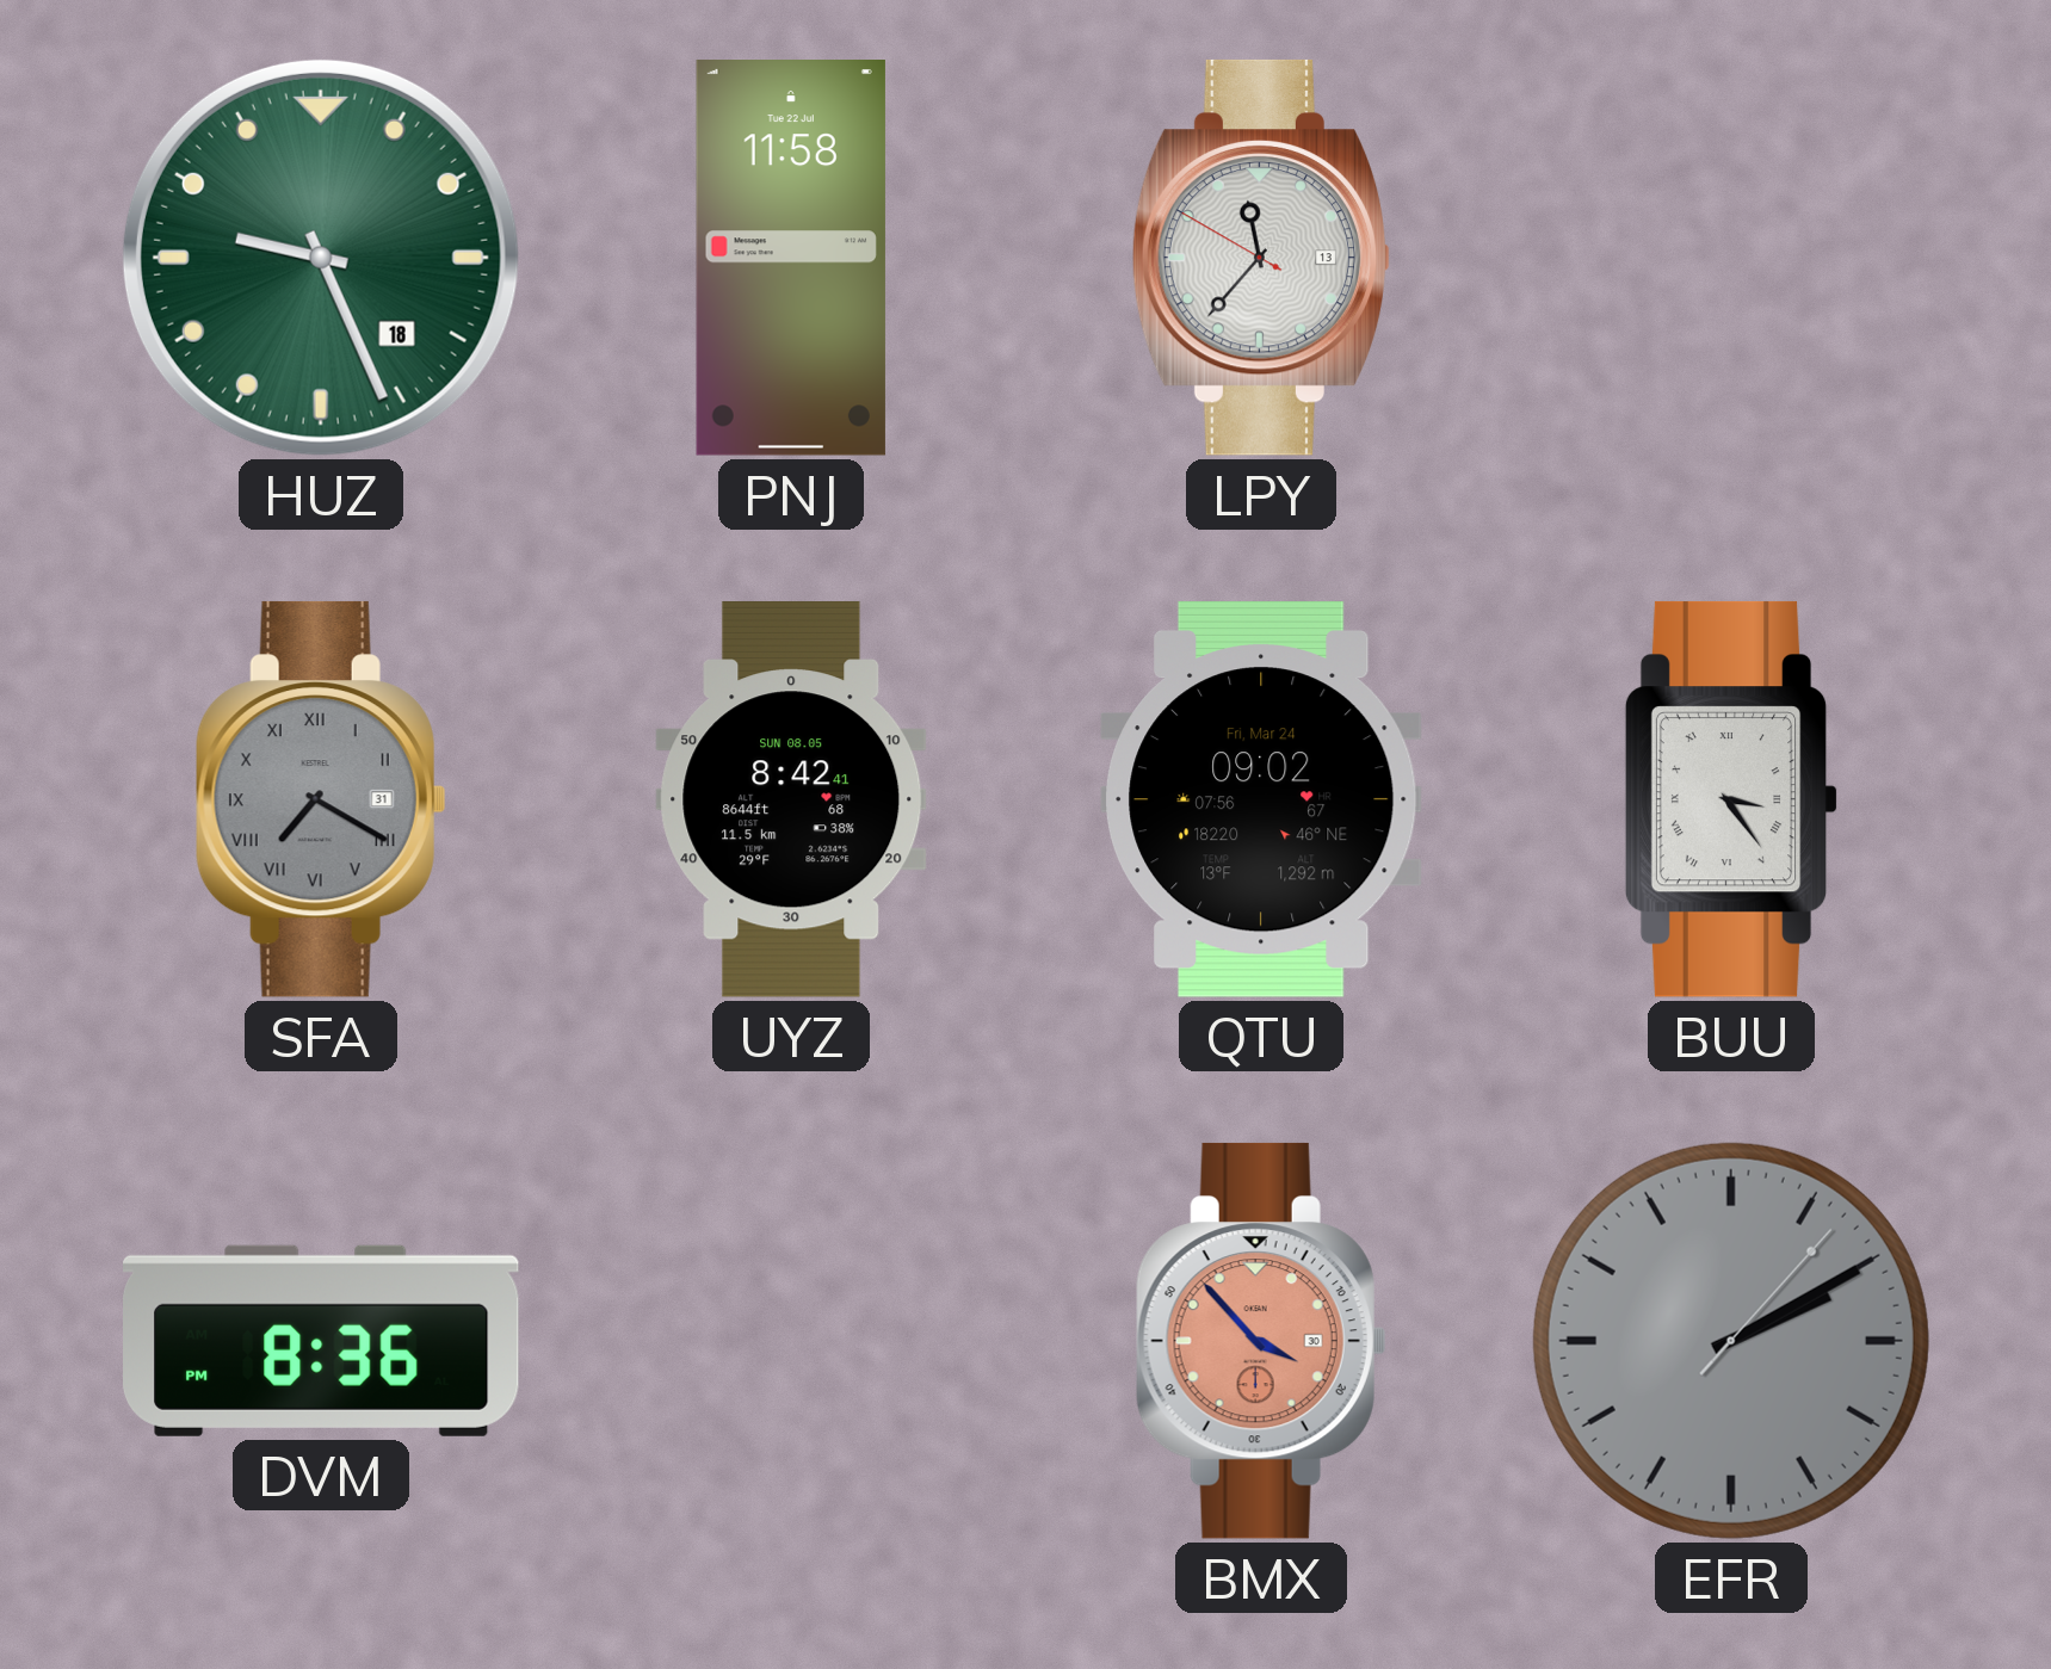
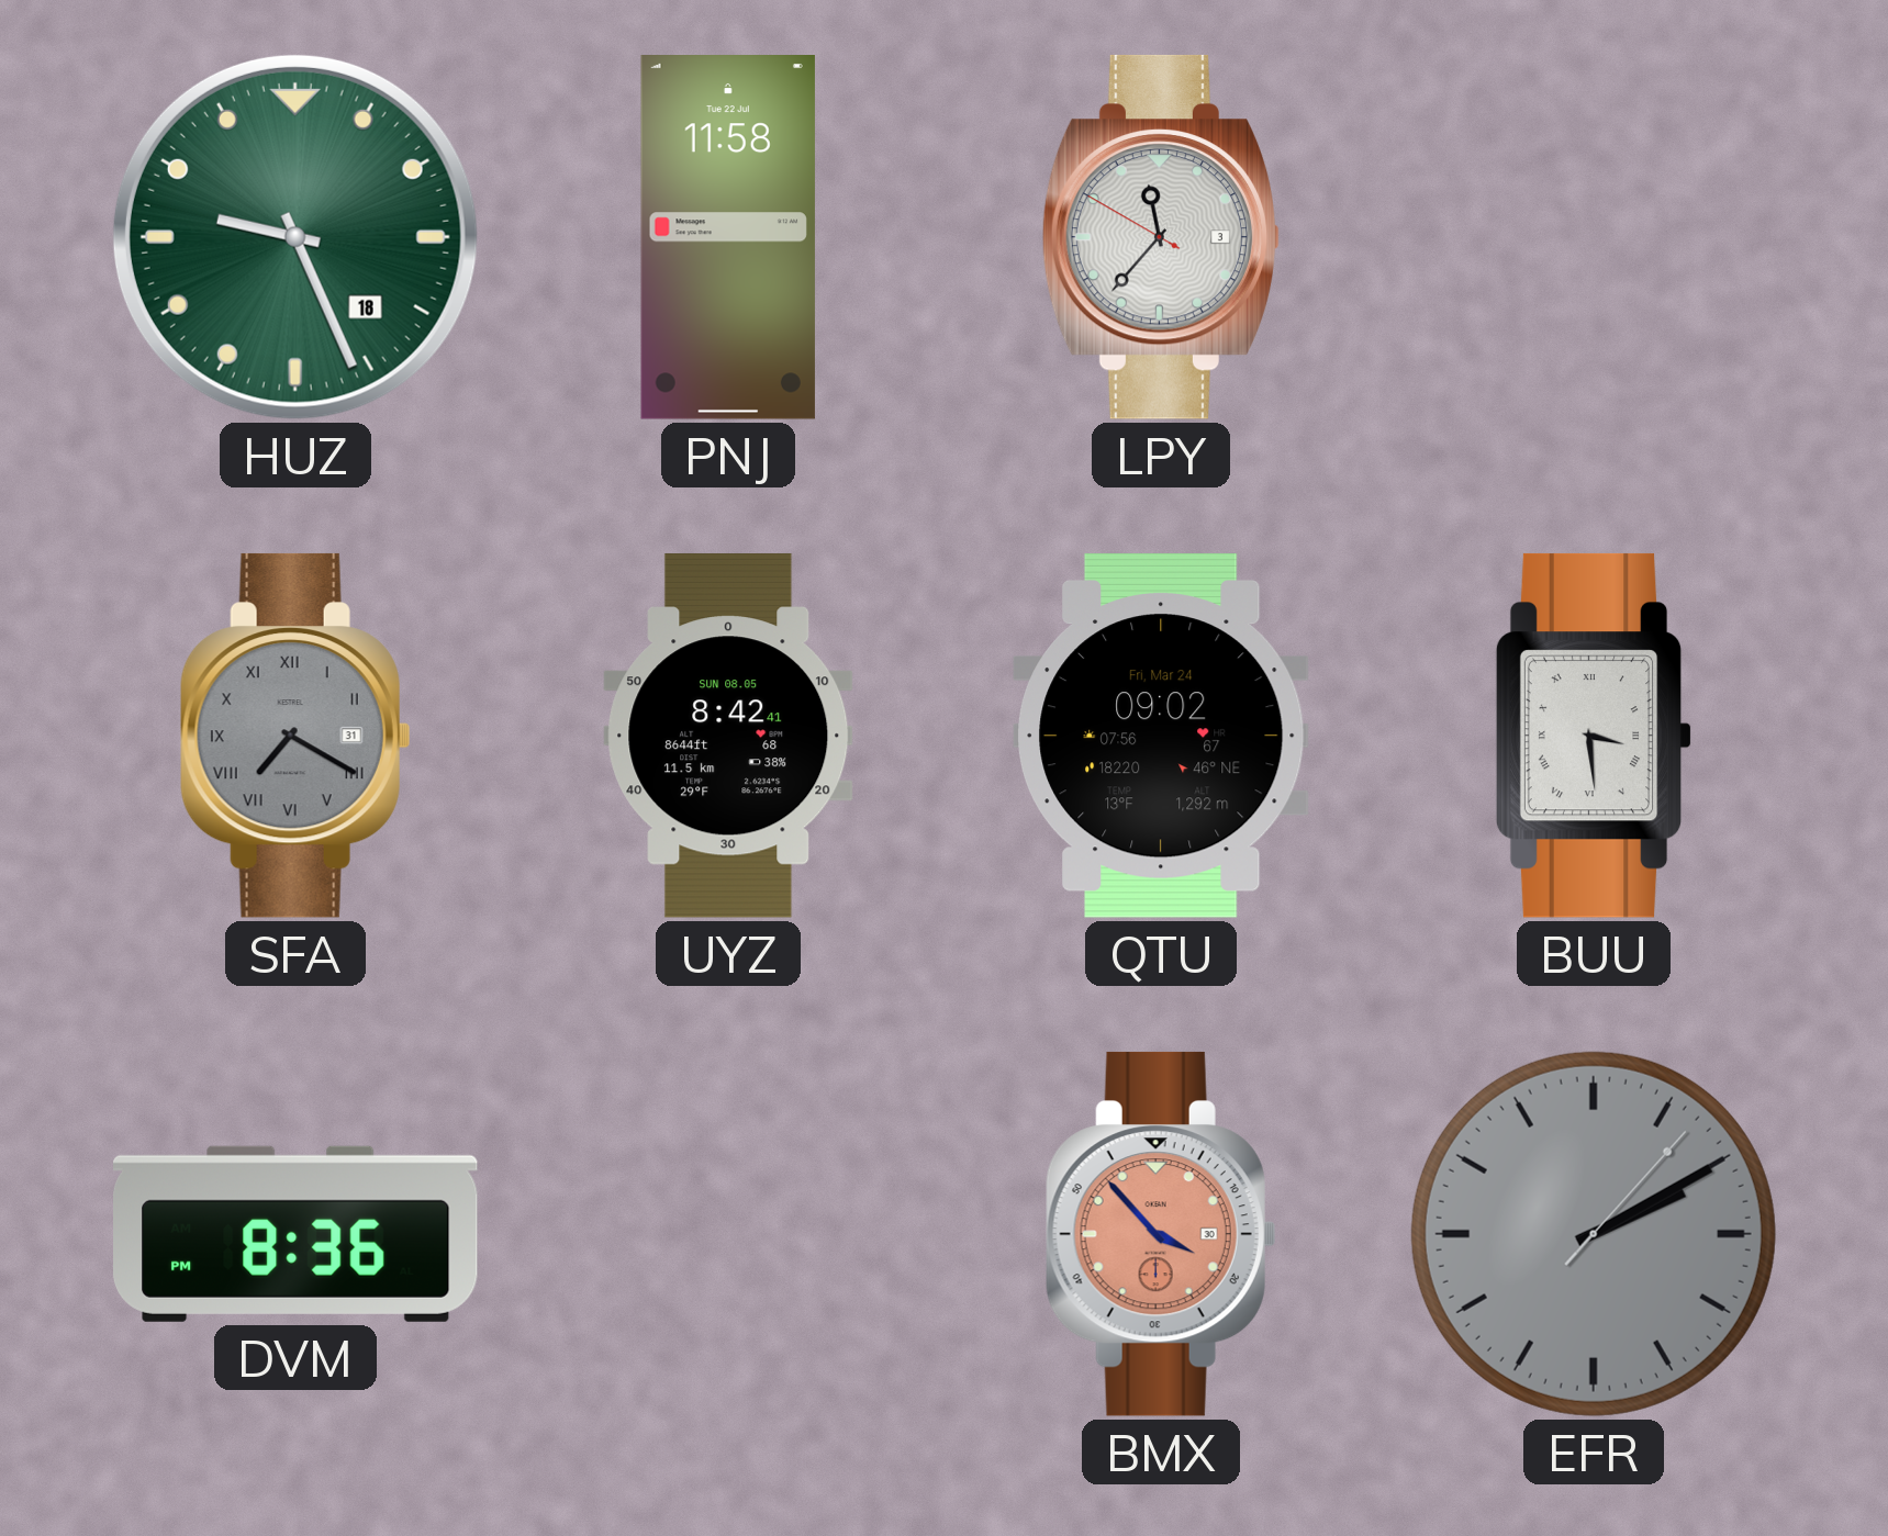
LPY date: 13 -> 3 (1161, 237)
BUU: 3:24 -> 3:29 (1594, 736)
